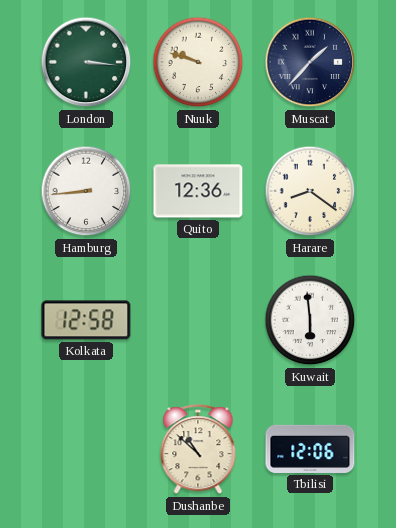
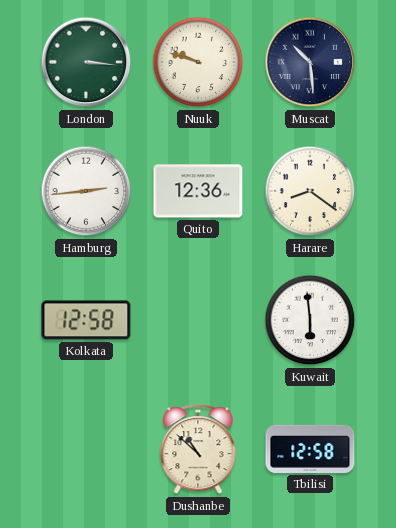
Muscat: 1:37 -> 10:29 (310, 62)
Hamburg: 8:44 -> 2:44 (86, 191)
Tbilisi: 12:06 -> 12:58 (310, 449)
